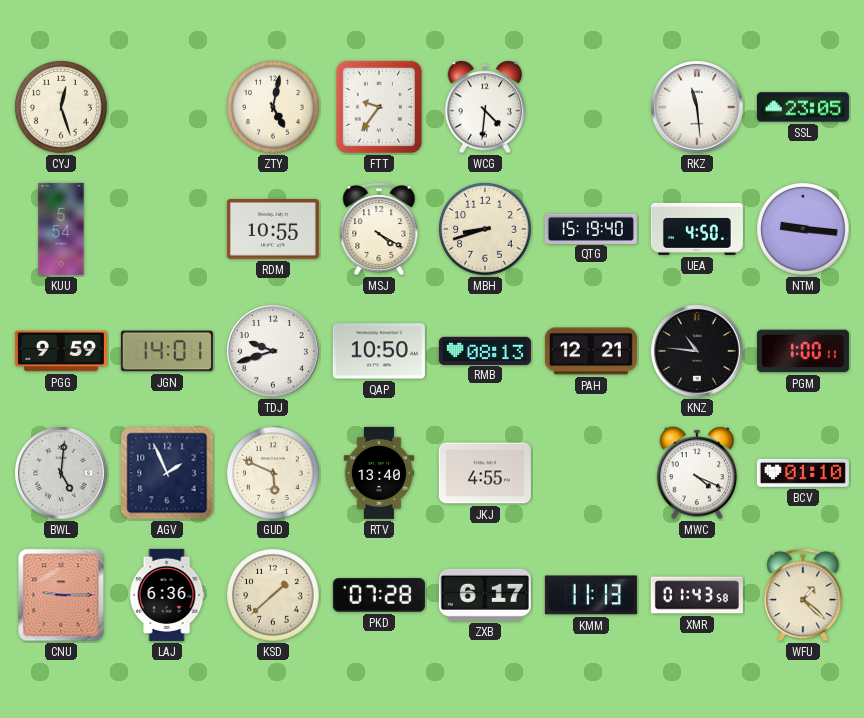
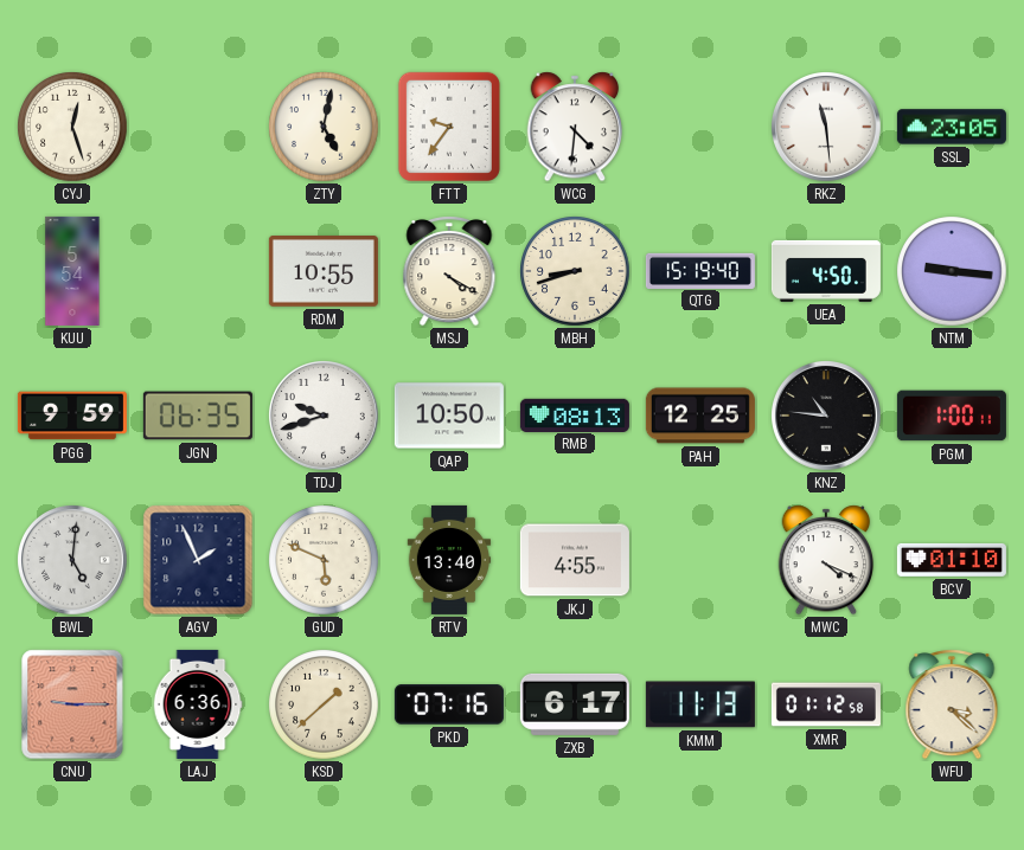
JGN: 14:01 -> 06:35 (198, 416)
PAH: 12:21 -> 12:25 (700, 416)
PKD: 07:28 -> 07:16 (449, 704)
XMR: 01:43 -> 01:12 (826, 704)
WFU: 1:22 -> 3:22 (952, 704)
